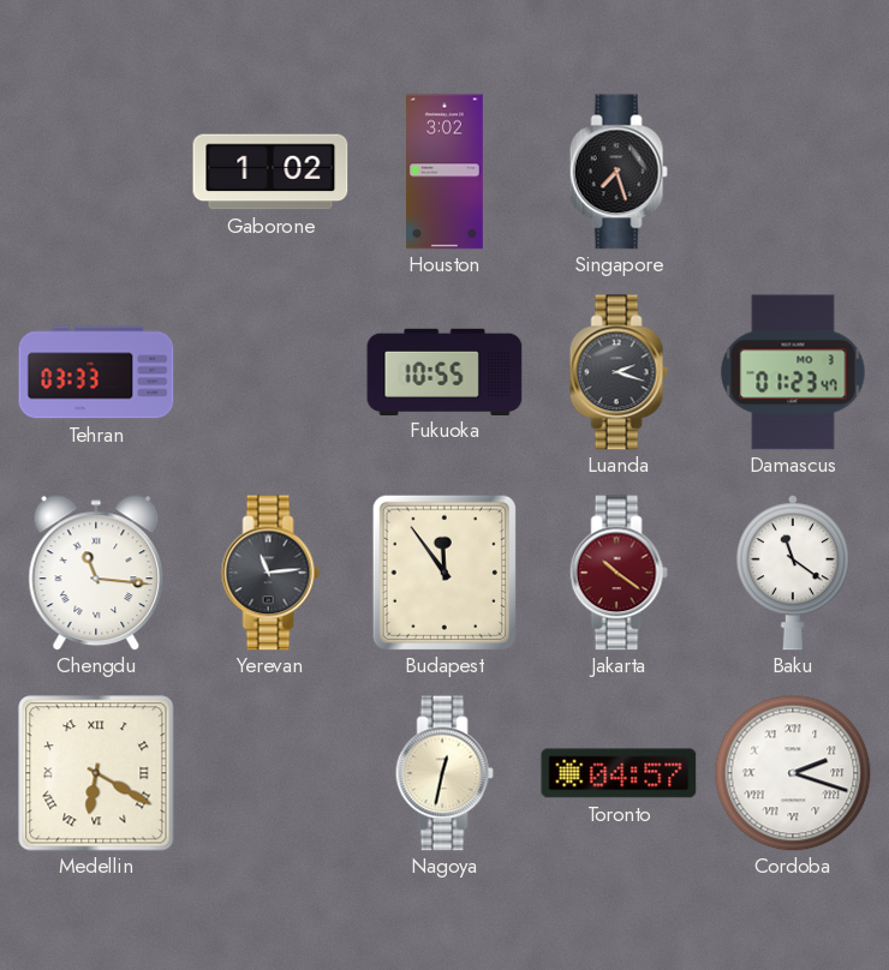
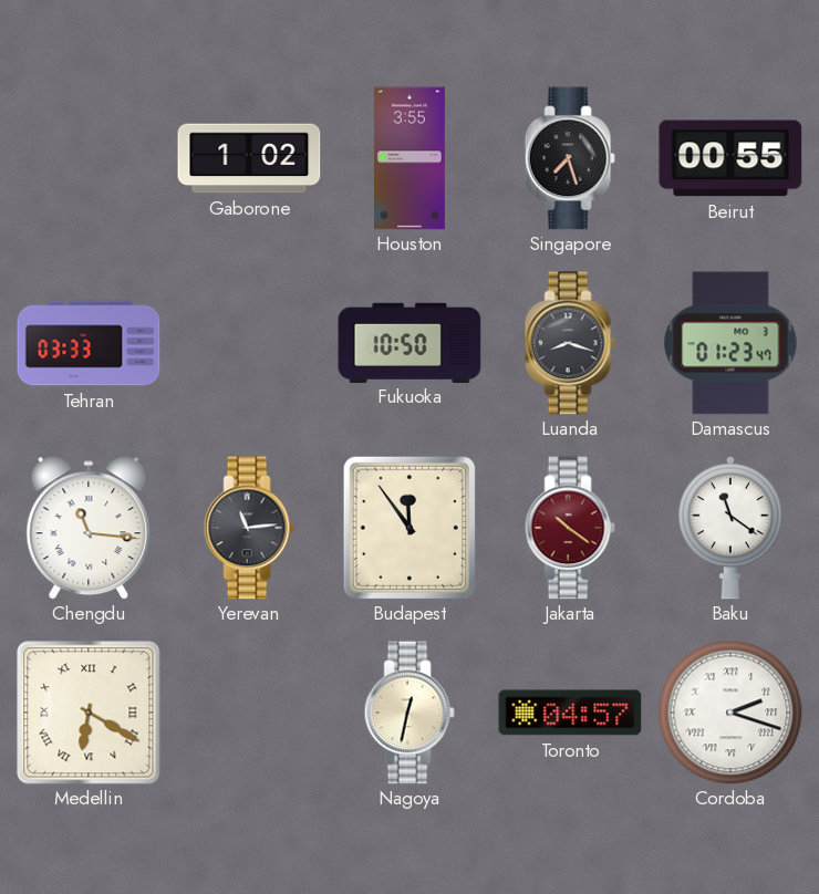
Houston: 3:02 -> 3:55 (411, 158)
Beirut: none -> 00:55 (730, 158)
Fukuoka: 10:55 -> 10:50 (409, 342)
Luanda: 2:18 -> 8:18 (570, 343)
